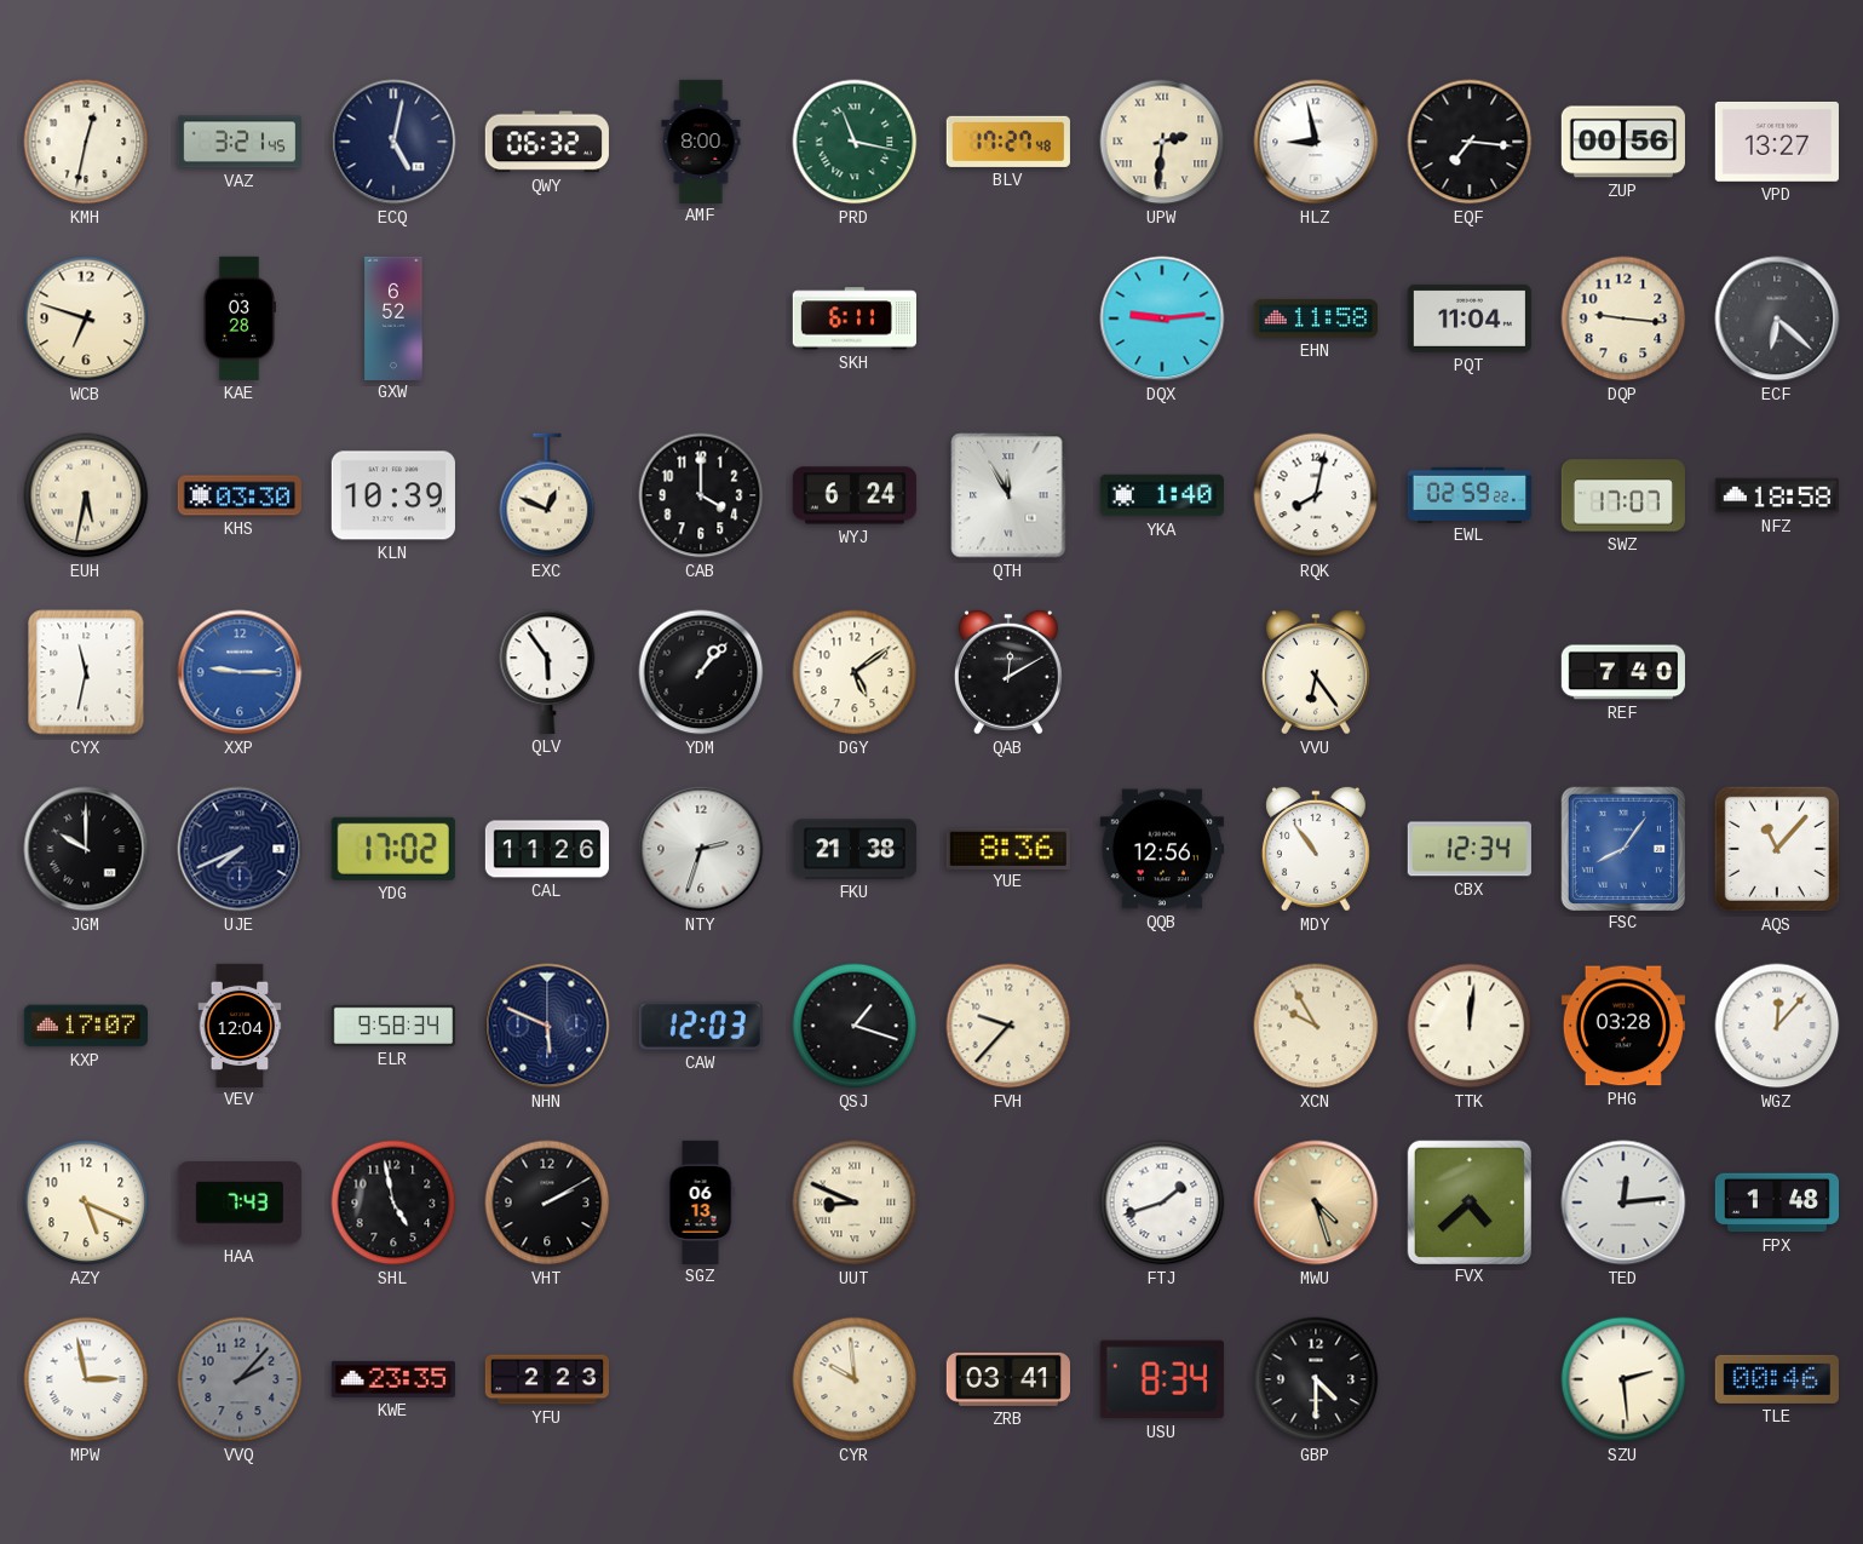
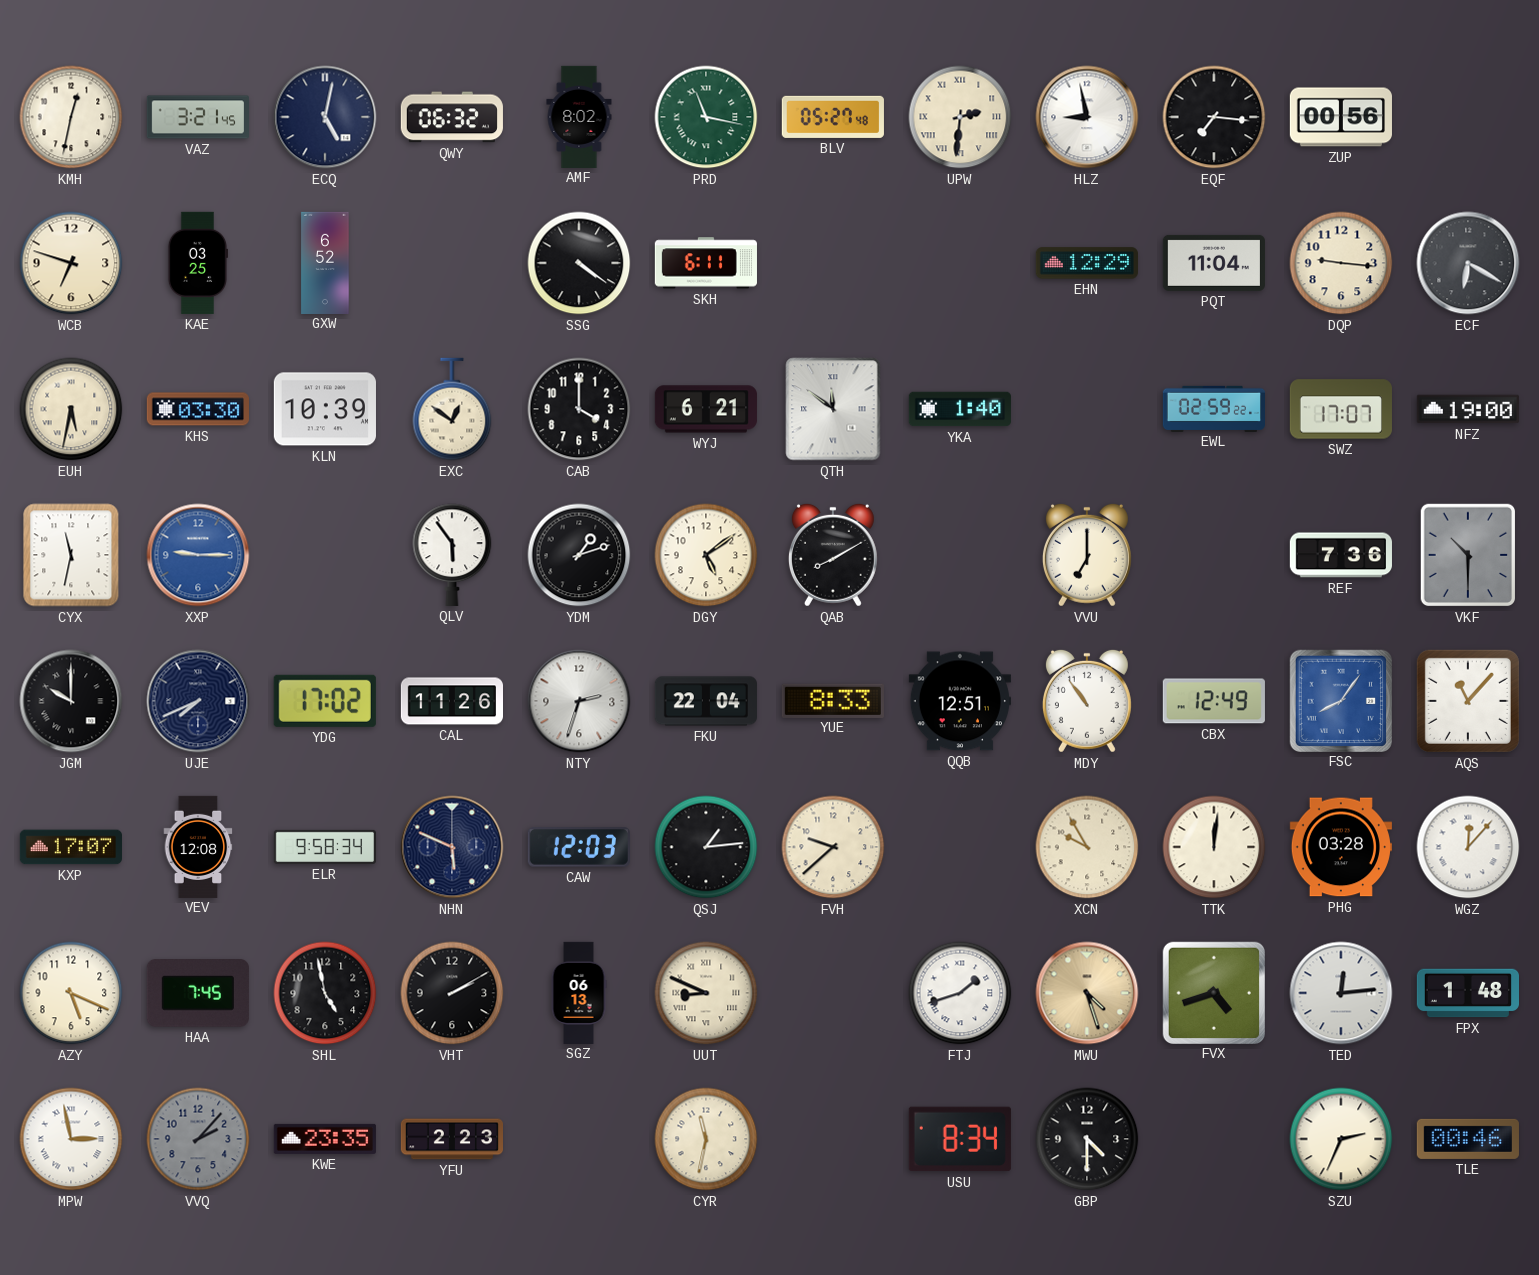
AMF: 8:00 -> 8:02 (579, 116)
BLV: 17:27 -> 05:27 (833, 117)
VPD: 13:27 -> none (1777, 142)
KAE: 03:28 -> 03:25 (197, 263)
SSG: none -> 4:21 (579, 263)
DQX: 9:14 -> none (1162, 318)
EHN: 11:58 -> 12:29 (1087, 263)
ECF: 6:22 -> 6:20 (1468, 263)
EXC: 12:49 -> 12:51 (452, 409)
WYJ: 6:24 -> 6:21 (706, 409)
QTH: 11:55 -> 11:51 (833, 409)
RQK: 8:02 -> none (1316, 495)
NFZ: 18:58 -> 19:00 (1468, 409)
YDM: 1:07 -> 1:12 (579, 555)
QAB: 12:10 -> 8:10 (833, 555)
VVU: 6:24 -> 7:00 (1087, 555)
REF: 7:40 -> 7:36 (1341, 555)
VKF: none -> 10:30 (1467, 555)
FKU: 21:38 -> 22:04 (706, 701)
YUE: 8:36 -> 8:33 (833, 700)
QQB: 12:56 -> 12:51 (960, 701)
CBX: 12:34 -> 12:49 (1214, 701)
VEV: 12:04 -> 12:08 (198, 846)
QSJ: 1:18 -> 1:14 (706, 847)
FVH: 9:37 -> 9:38 (833, 847)
HAA: 7:43 -> 7:45 (198, 994)
FVX: 4:38 -> 4:42 (1213, 992)
CYR: 9:59 -> 11:32 (706, 1139)
ZRB: 03:41 -> none (1007, 1379)
SZU: 2:29 -> 2:34 (1341, 1139)
